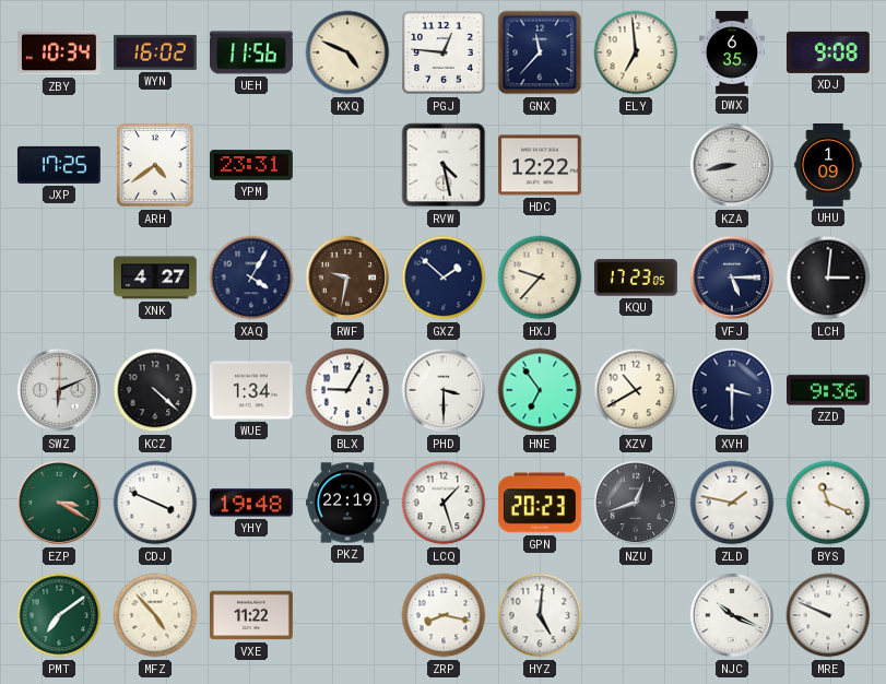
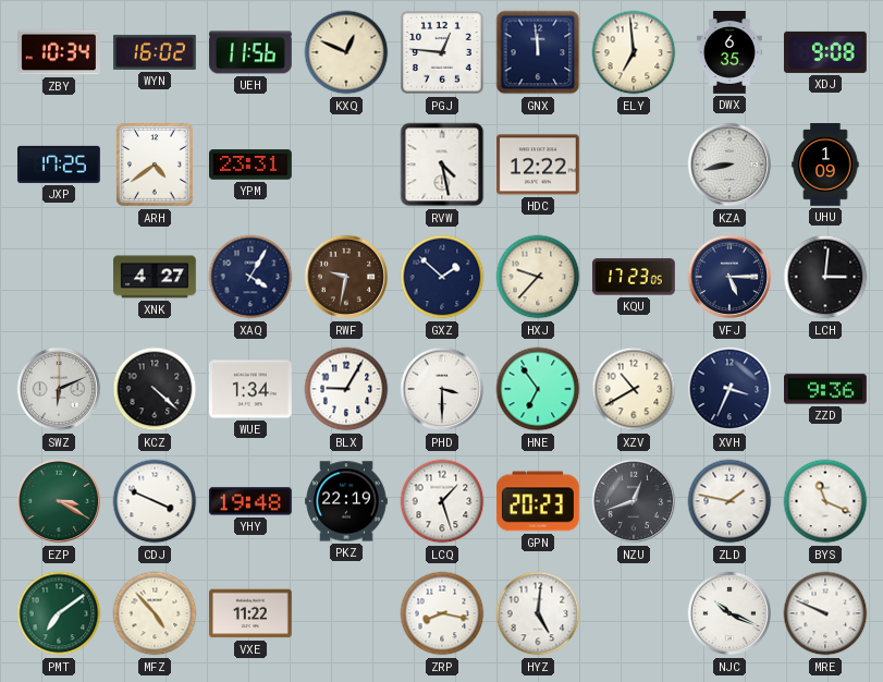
KXQ: 4:49 -> 12:49 (346, 52)
GNX: 11:37 -> 11:59 (538, 52)
XVH: 3:30 -> 3:34 (729, 389)
